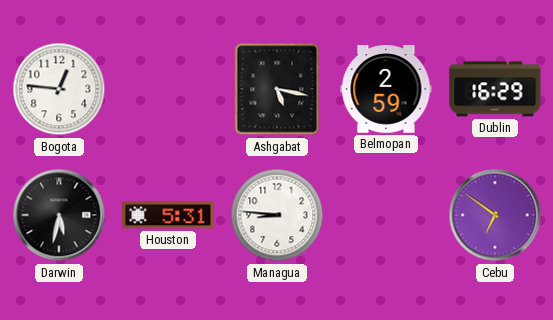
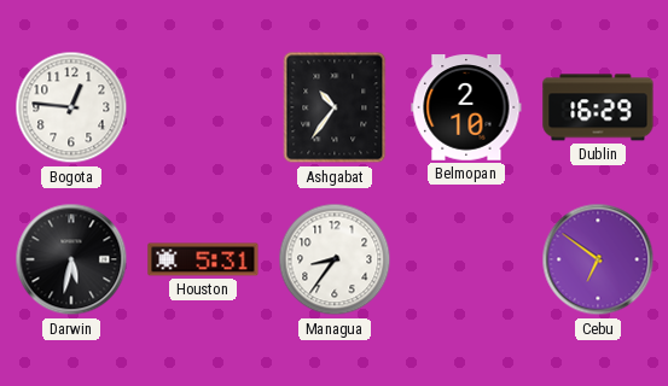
Ashgabat: 5:17 -> 10:36 (335, 107)
Belmopan: 2:59 -> 2:10 (466, 107)
Managua: 8:46 -> 8:36 (335, 259)
